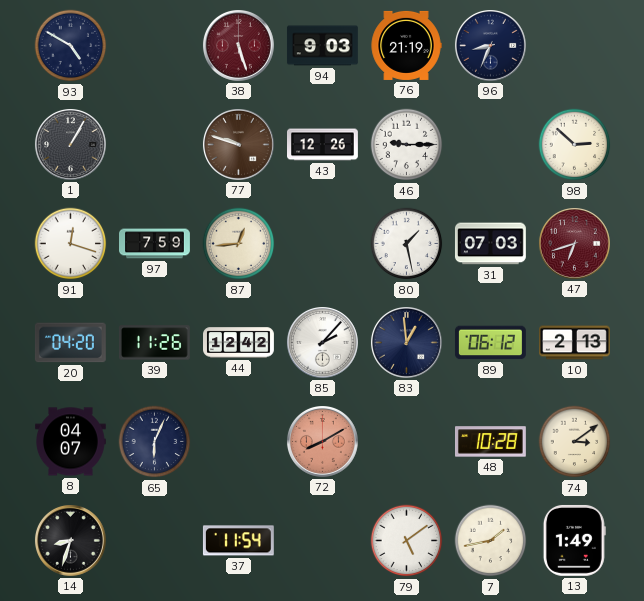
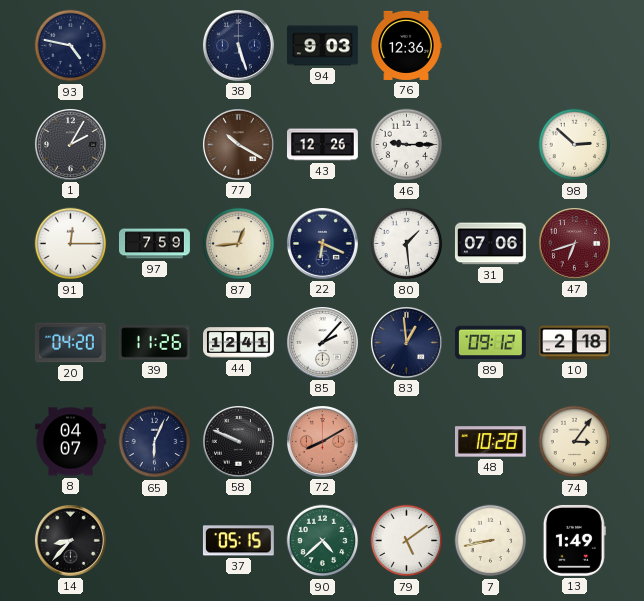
93: 4:50 -> 4:47 (71, 46)
38 dial: burgundy -> navy (239, 46)
76: 21:19 -> 12:36 (406, 45)
96: 8:34 -> none (491, 46)
1: 1:05 -> 2:05 (71, 145)
77: 9:48 -> 10:20 (239, 145)
91: 12:18 -> 12:15 (71, 244)
22: none -> 6:19 (323, 244)
80: 1:28 -> 1:29 (407, 244)
31: 07:03 -> 07:06 (490, 244)
44: 12:42 -> 12:41 (239, 343)
89: 06:12 -> 09:12 (490, 343)
10: 2:13 -> 2:18 (575, 343)
58: none -> 9:49 (239, 442)
74: 3:09 -> 3:06 (575, 442)
14: 8:33 -> 8:37 (71, 541)
37: 11:54 -> 05:15 (238, 541)
90: none -> 4:38 (323, 541)
7: 1:43 -> 8:43 (491, 541)
